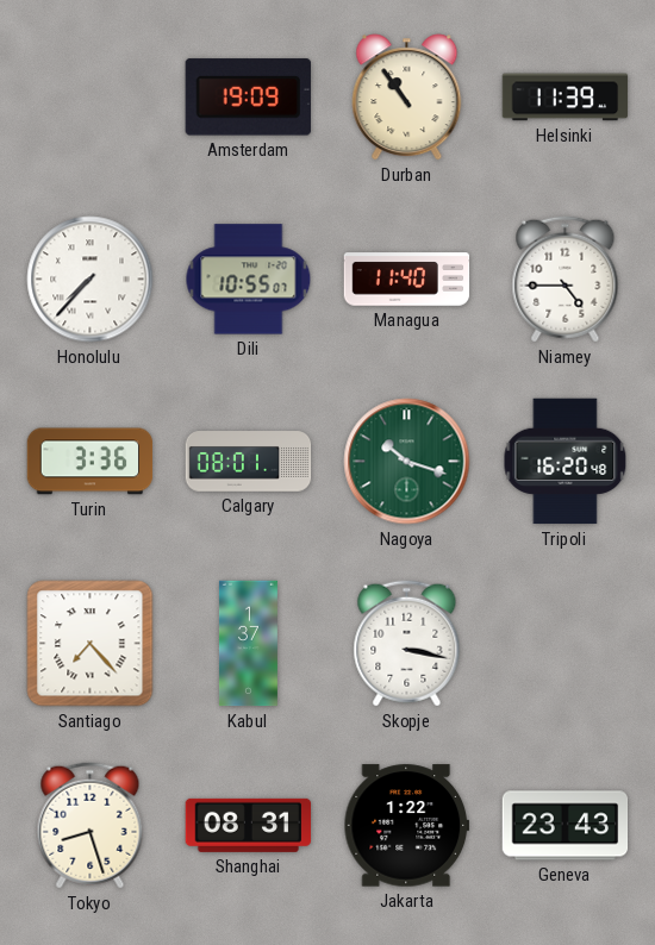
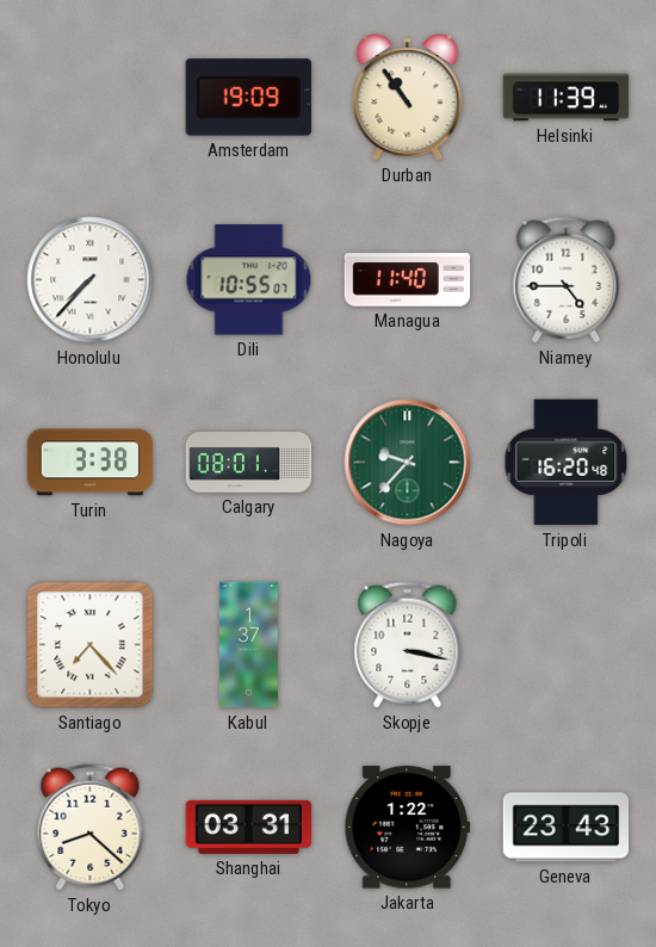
Turin: 3:36 -> 3:38 (91, 463)
Nagoya: 10:18 -> 9:37 (408, 463)
Tokyo: 8:27 -> 8:22 (91, 828)
Shanghai: 08:31 -> 03:31 (249, 827)
